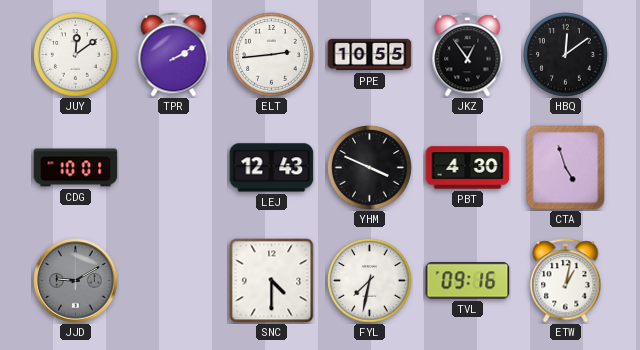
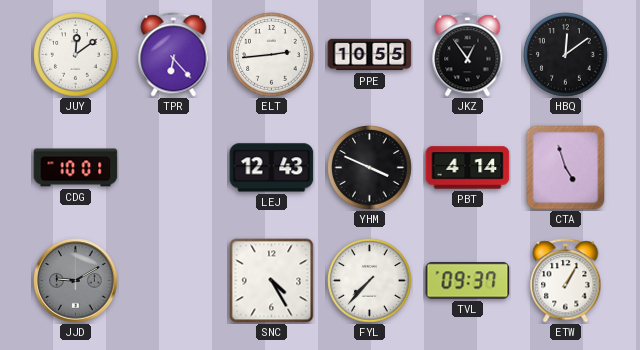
TPR: 2:10 -> 6:23 (174, 55)
PBT: 4:30 -> 4:14 (468, 168)
SNC: 4:30 -> 4:25 (272, 281)
FYL: 7:32 -> 7:37 (370, 281)
TVL: 09:16 -> 09:37 (468, 281)
ETW: 1:02 -> 1:05 (566, 281)
